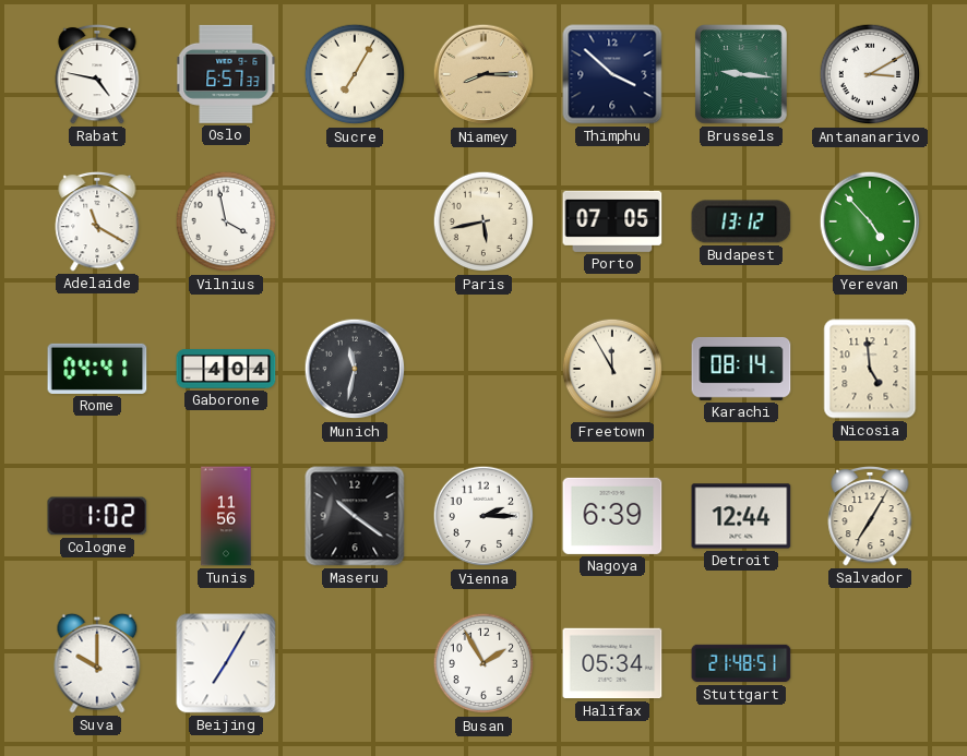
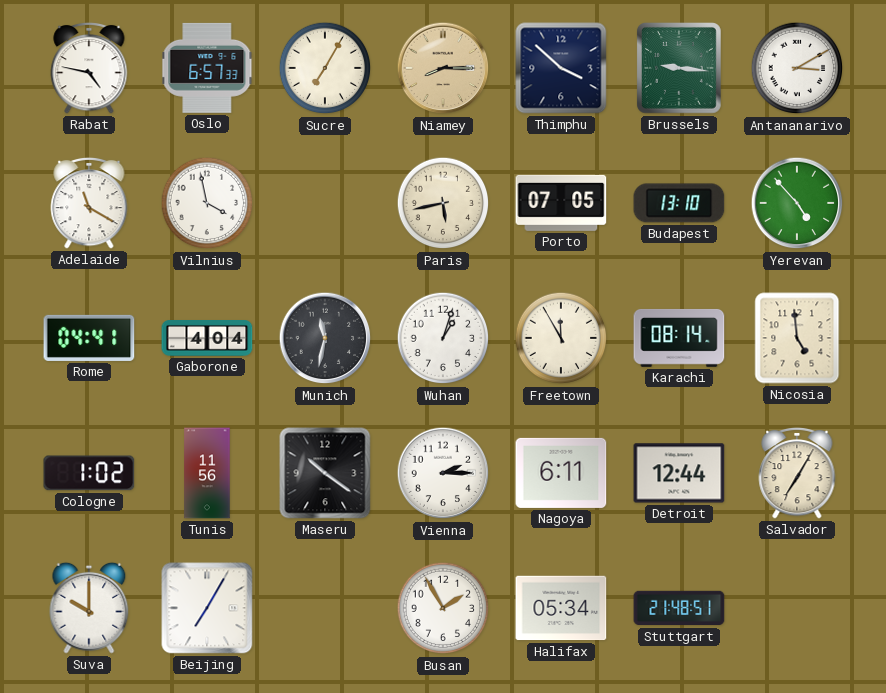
Budapest: 13:12 -> 13:10 (679, 203)
Wuhan: none -> 1:03 (443, 338)
Nagoya: 6:39 -> 6:11 (561, 473)
